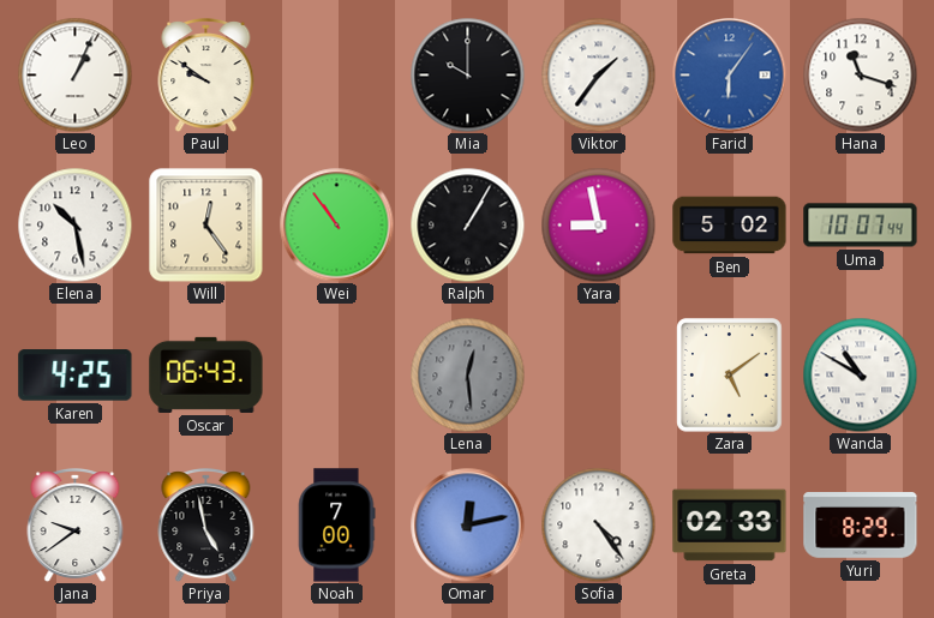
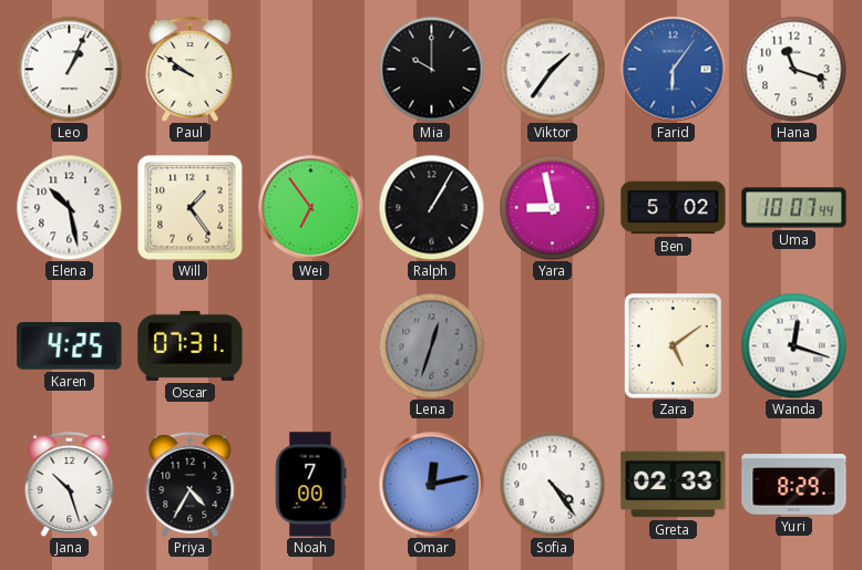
Will: 12:24 -> 1:24 (191, 208)
Wei: 10:54 -> 6:54 (310, 207)
Oscar: 06:43 -> 07:31 (191, 345)
Lena: 12:29 -> 12:33 (431, 345)
Wanda: 10:50 -> 12:18 (793, 345)
Jana: 9:39 -> 10:27 (70, 485)
Priya: 4:58 -> 4:35 (191, 485)
